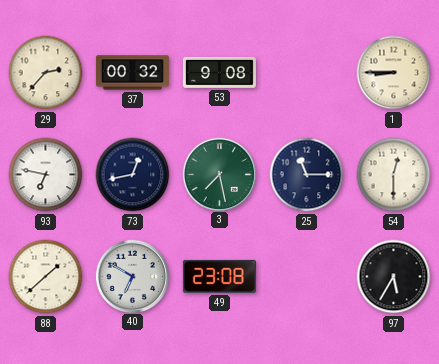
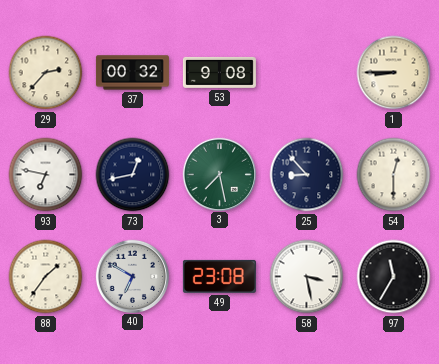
25: 11:15 -> 8:53 (307, 175)
88: 1:38 -> 1:36 (46, 277)
58: none -> 3:28 (307, 277)
97: 5:35 -> 11:35 (394, 277)
